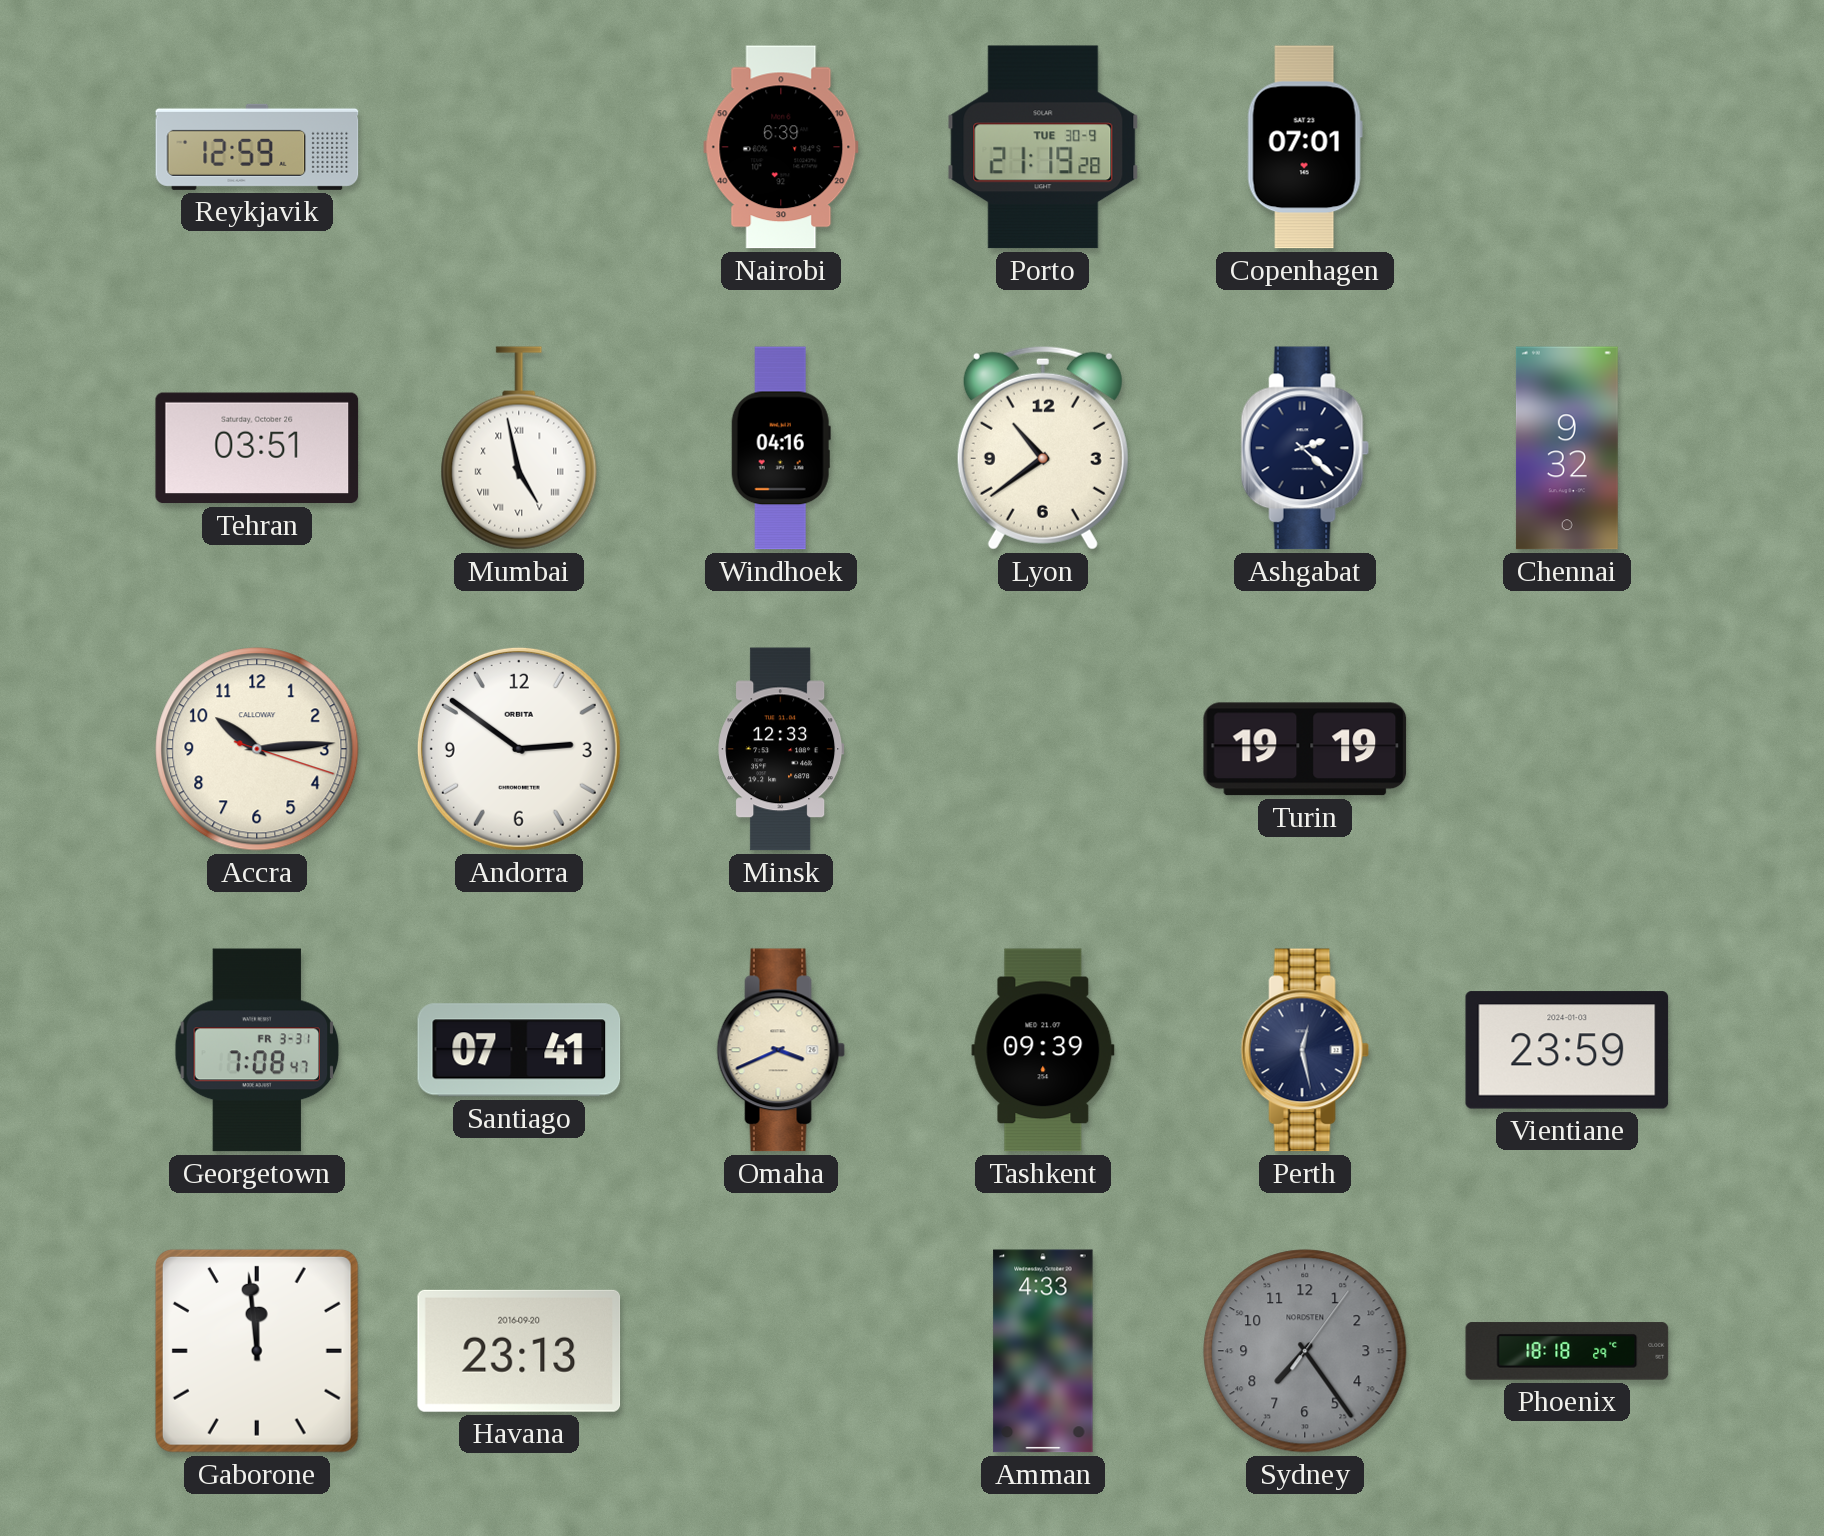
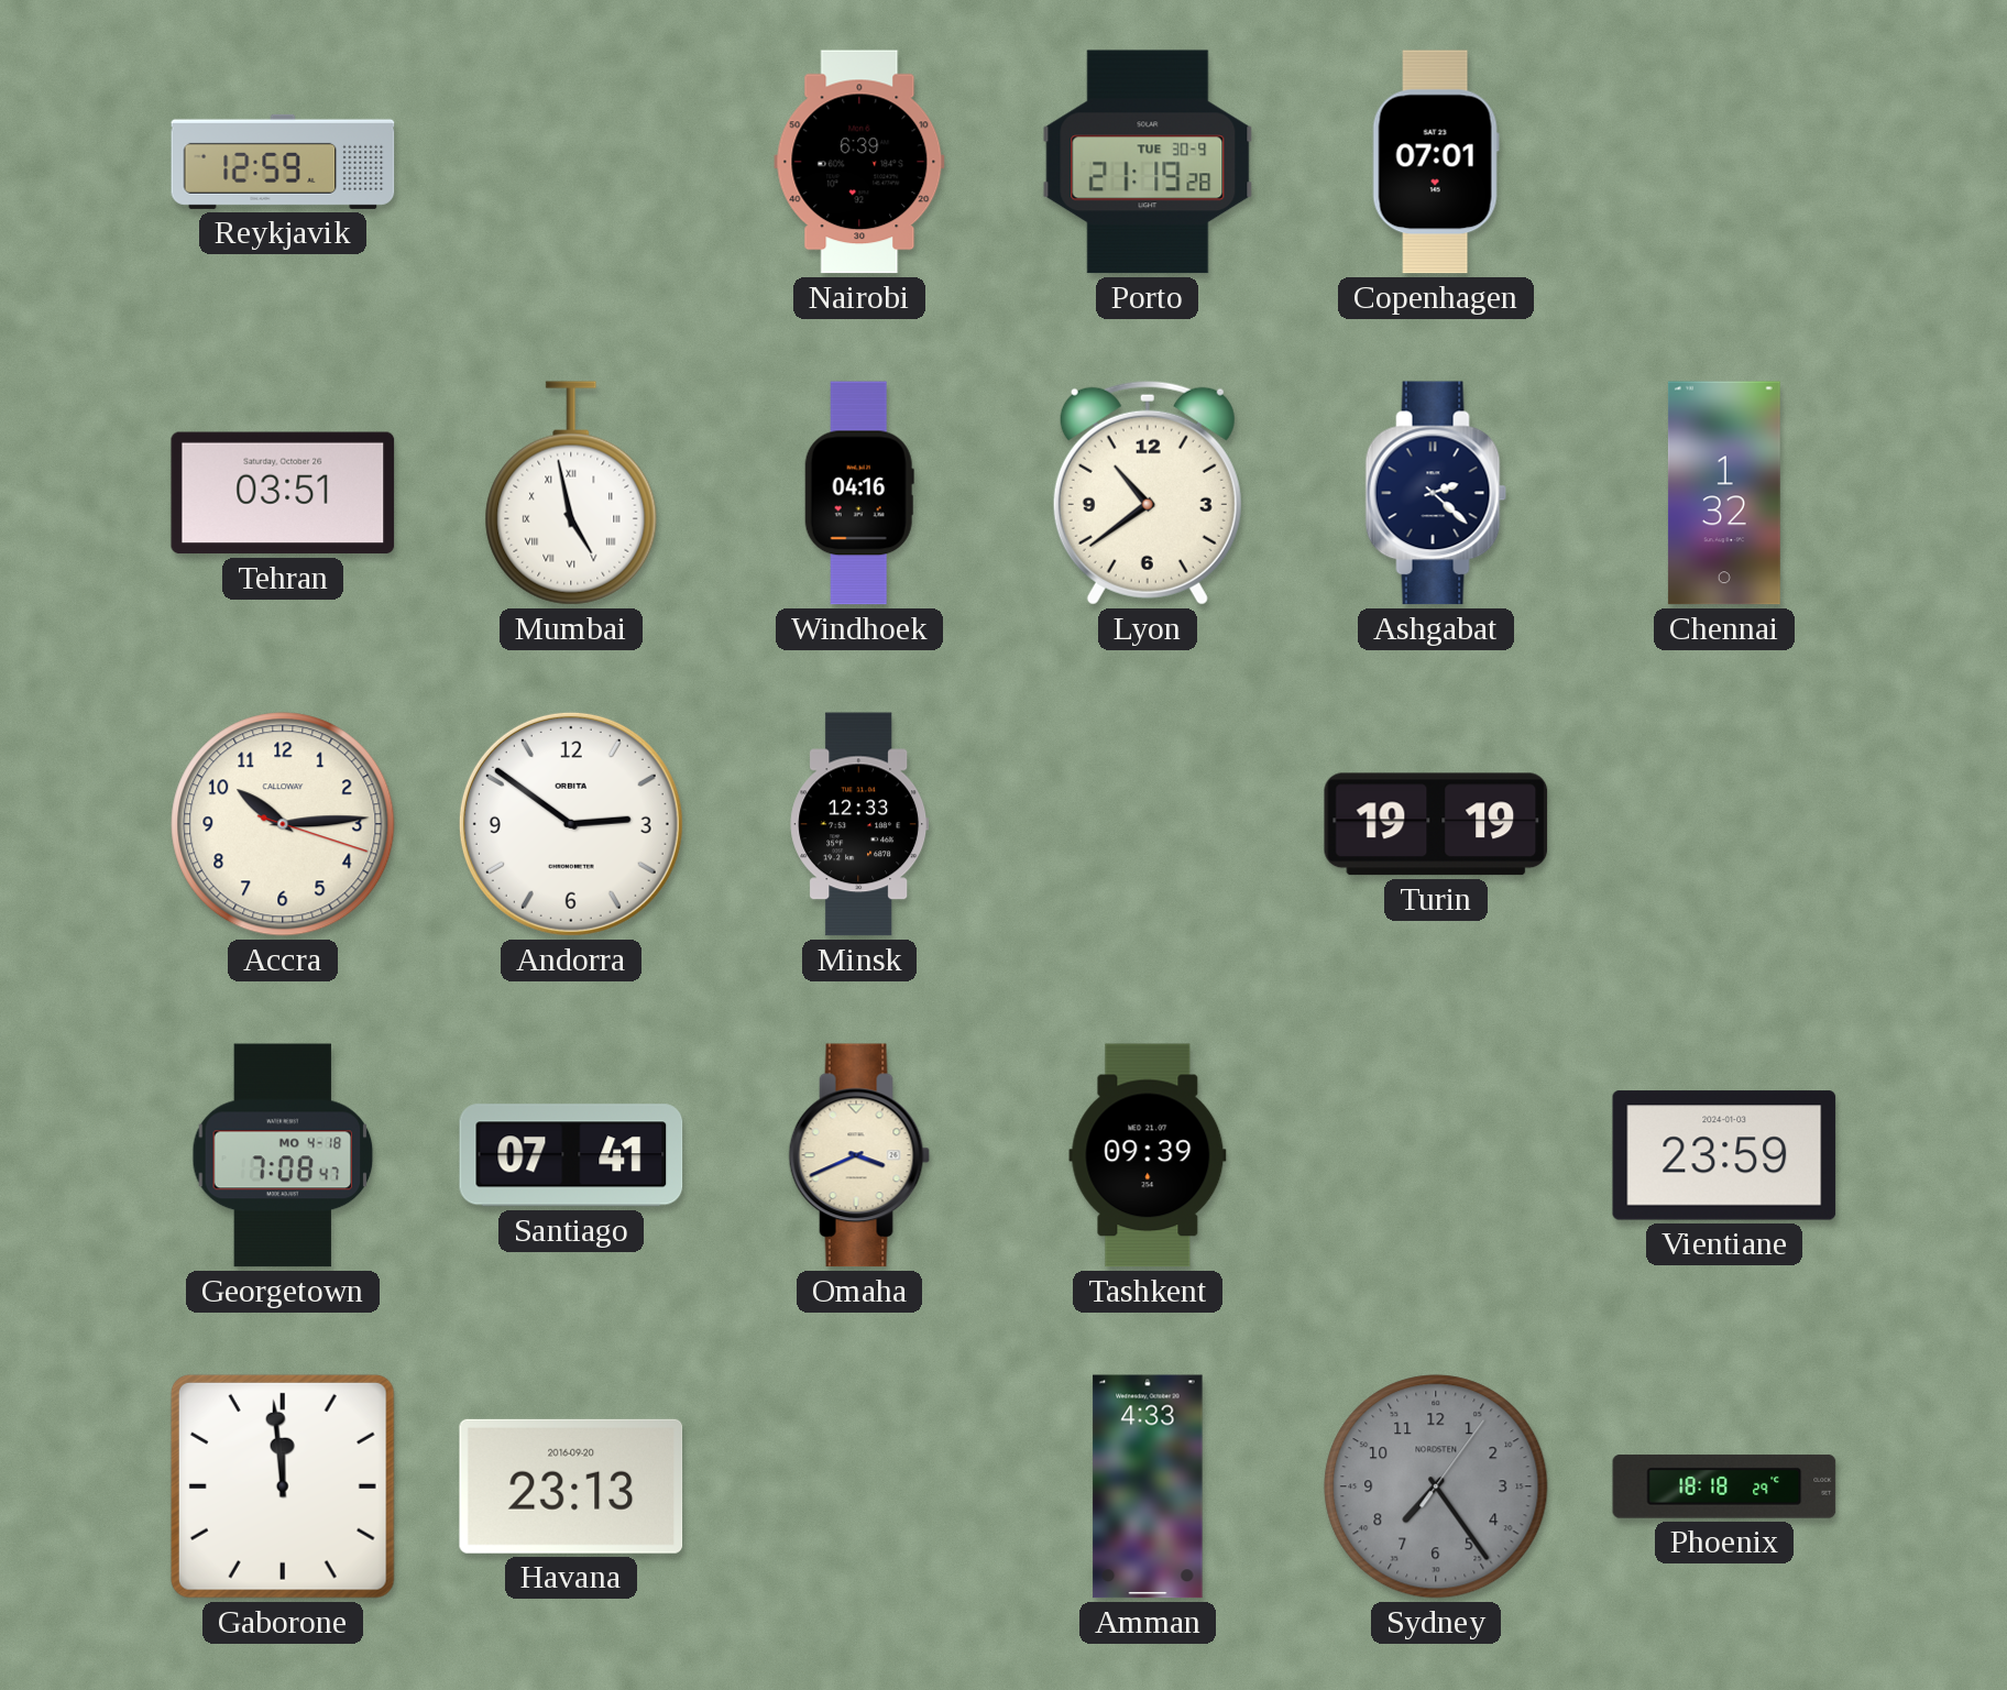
Chennai: 9:32 -> 1:32 (1724, 493)
Georgetown date: FR 3-31 -> MO 4-18 (283, 1155)
Perth: 12:28 -> none (1305, 1050)
